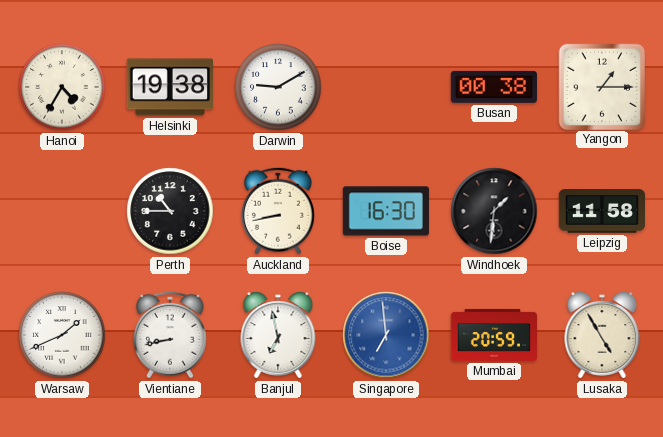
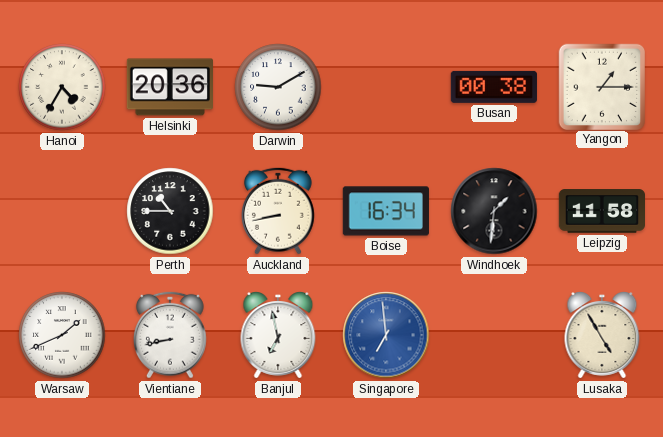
Helsinki: 19:38 -> 20:36 (169, 87)
Boise: 16:30 -> 16:34 (385, 211)
Mumbai: 20:59 -> none (494, 335)
